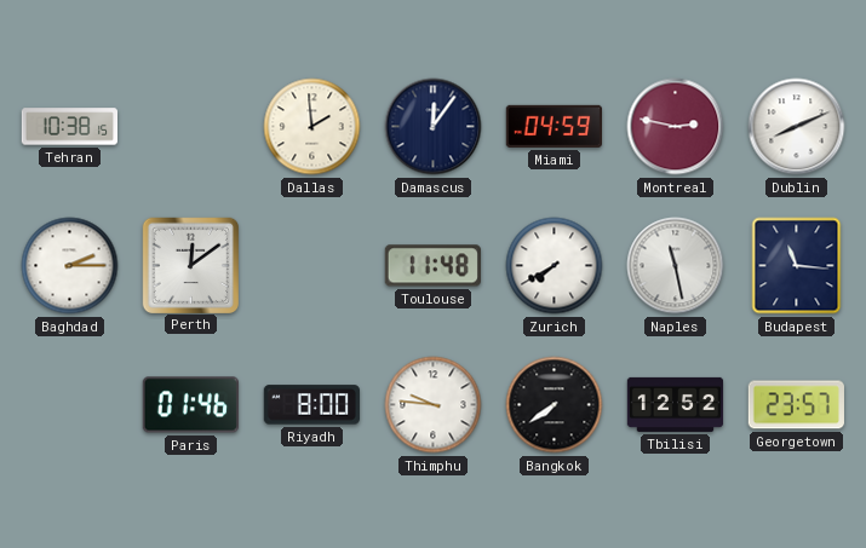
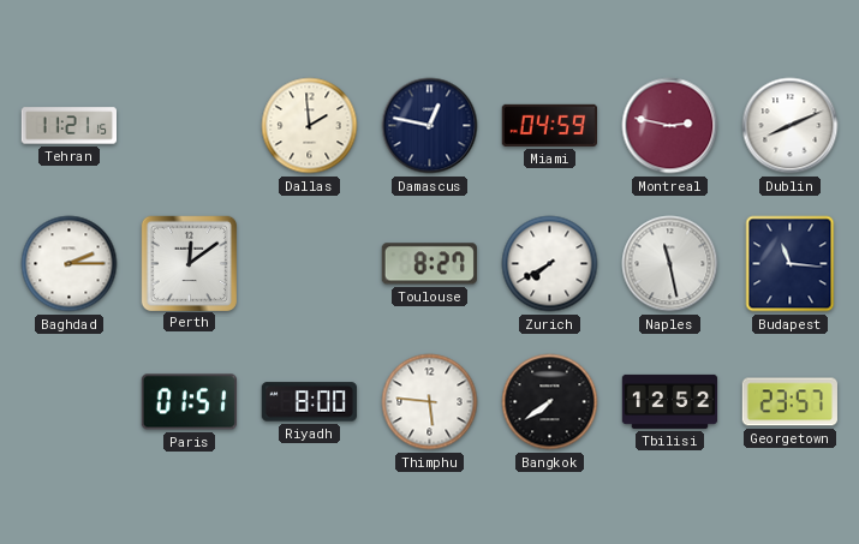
Tehran: 10:38 -> 11:21 (70, 126)
Damascus: 12:06 -> 12:47 (430, 126)
Toulouse: 11:48 -> 8:27 (429, 264)
Paris: 01:46 -> 01:51 (189, 402)
Thimphu: 9:46 -> 5:46 (430, 402)
